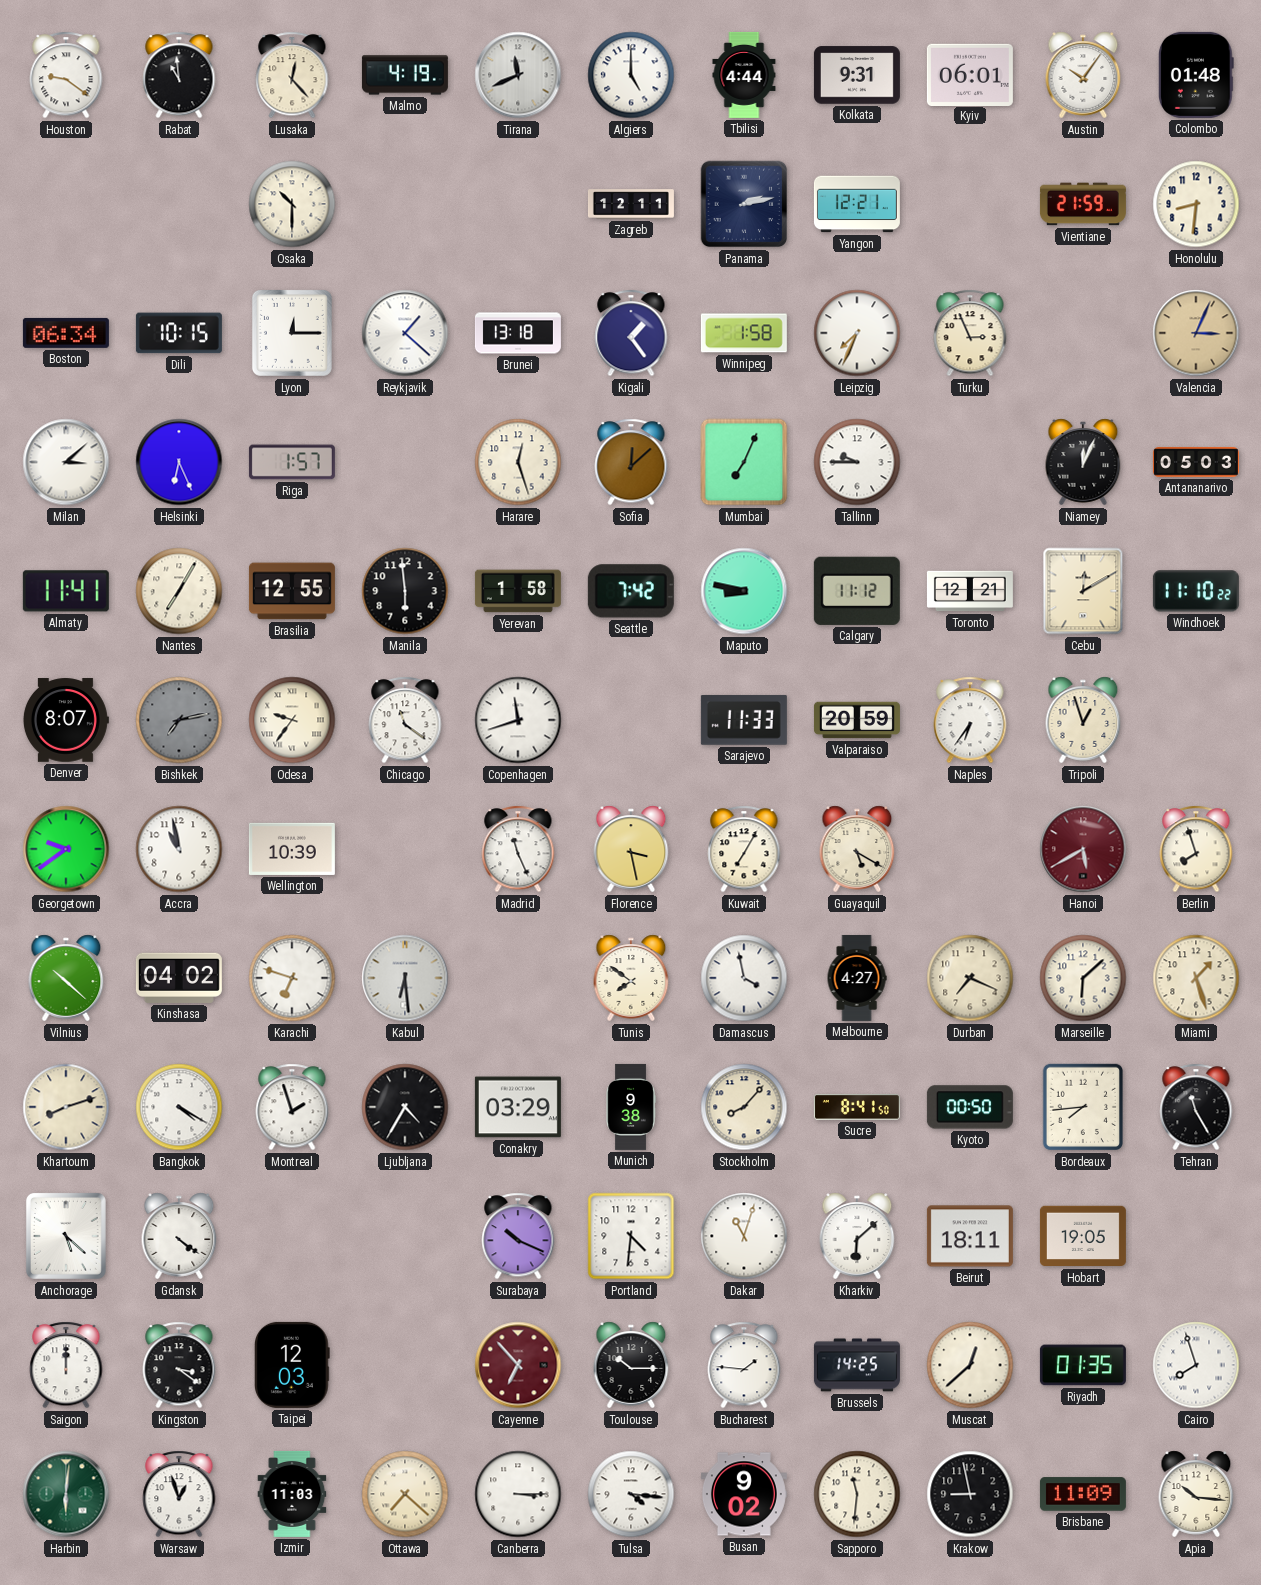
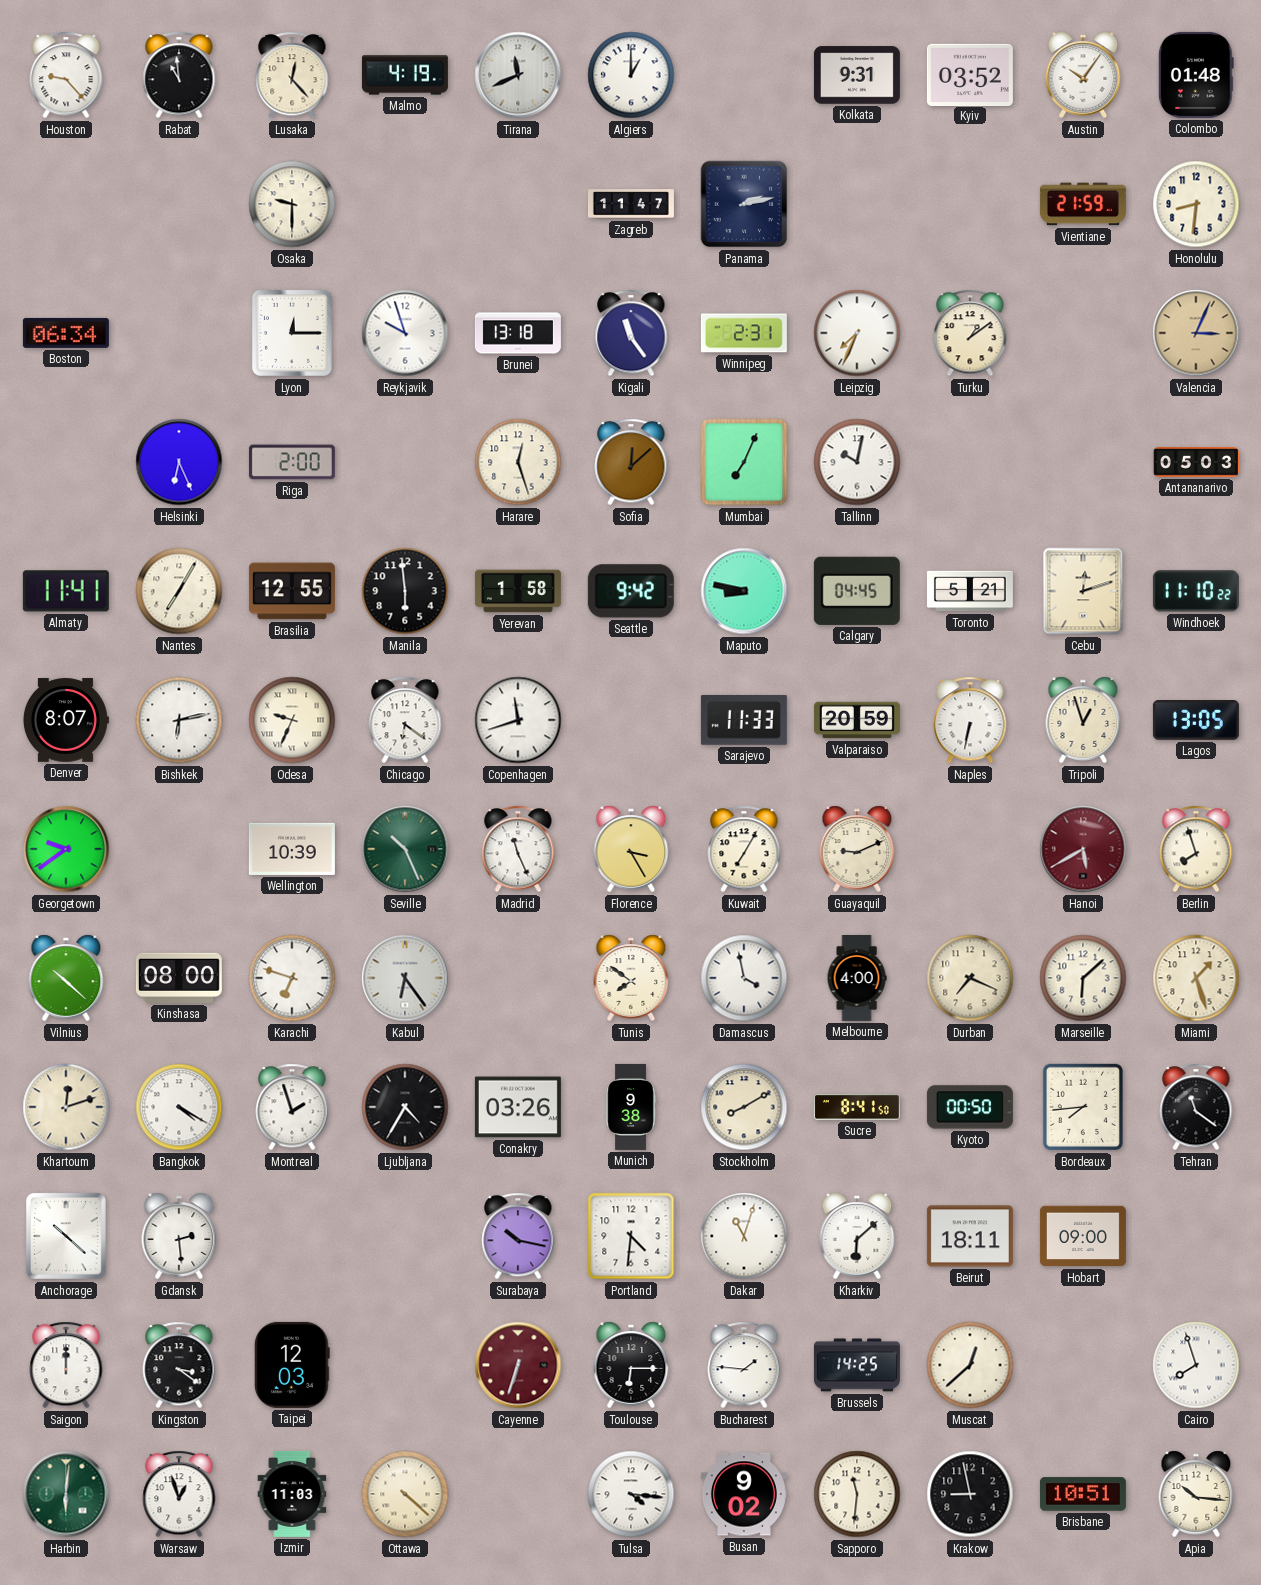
Houston: 9:21 -> 9:23 (66, 75)
Algiers: 5:00 -> 1:00 (631, 75)
Tbilisi: 4:44 -> none (744, 75)
Kyiv: 06:01 -> 03:52 (970, 74)
Osaka: 10:30 -> 9:30 (292, 204)
Zagreb: 12:11 -> 11:47 (631, 204)
Yangon: 12:21 -> none (857, 204)
Dili: 10:15 -> none (179, 333)
Reykjavik: 1:22 -> 9:57 (405, 333)
Kigali: 1:24 -> 11:24 (631, 333)
Winnipeg: 1:58 -> 2:31 (744, 333)
Turku: 2:56 -> 1:09 (970, 333)
Milan: 3:08 -> none (66, 462)
Riga: 1:57 -> 2:00 (292, 462)
Tallinn: 9:45 -> 10:02 (857, 462)
Niamey: 12:04 -> none (1083, 462)
Seattle: 7:42 -> 9:42 (631, 591)
Calgary: 11:12 -> 04:45 (857, 591)
Toronto: 12:21 -> 5:21 (970, 591)
Cebu: 12:10 -> 12:12 (1083, 591)
Bishkek: 7:13 -> 6:13 (179, 720)
Bishkek dial: grey -> white (179, 720)
Odesa: 9:36 -> 9:34 (292, 720)
Chicago: 11:21 -> 6:21 (405, 720)
Naples: 6:36 -> 6:32 (970, 720)
Lagos: none -> 13:05 (1196, 720)
Accra: 10:58 -> none (179, 849)
Seville: none -> 10:26 (405, 849)
Florence: 3:28 -> 3:25 (631, 849)
Guayaquil: 5:20 -> 9:11 (857, 849)
Kinshasa: 04:02 -> 08:00 (179, 978)
Kabul: 6:29 -> 6:24 (405, 978)
Melbourne: 4:27 -> 4:00 (857, 978)
Khartoum: 8:12 -> 12:12 (66, 1107)
Conakry: 03:29 -> 03:26 (518, 1107)
Stockholm: 8:07 -> 8:10 (744, 1107)
Tehran: 11:25 -> 11:21 (1196, 1107)
Anchorage: 5:22 -> 10:22 (66, 1236)
Gdansk: 4:21 -> 2:29 (179, 1236)
Surabaya: 10:19 -> 10:17 (518, 1236)
Hobart: 19:05 -> 09:00 (1083, 1236)
Cayenne: 6:53 -> 6:33 (518, 1365)
Toulouse: 10:15 -> 6:15 (631, 1365)
Riyadh: 01:35 -> none (1083, 1365)
Ottawa: 7:22 -> 4:22 (405, 1494)
Canberra: 3:15 -> none (518, 1494)
Brisbane: 11:09 -> 10:51 (1083, 1494)
